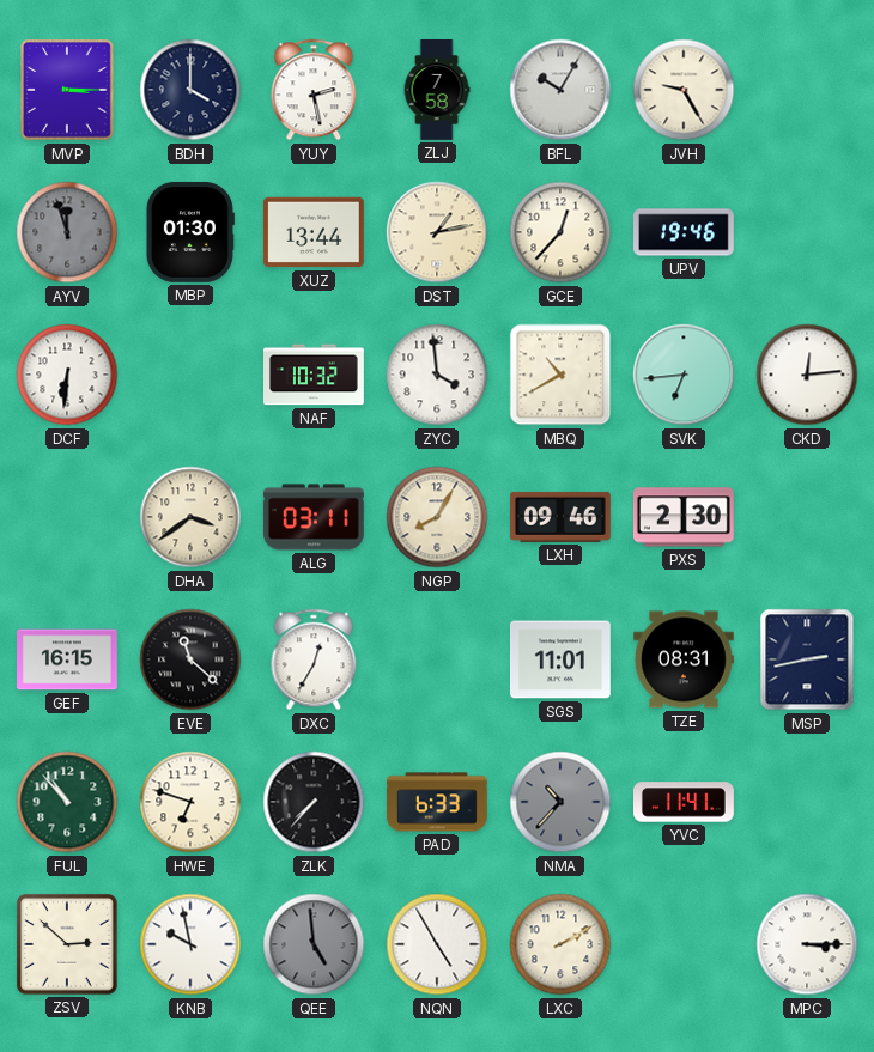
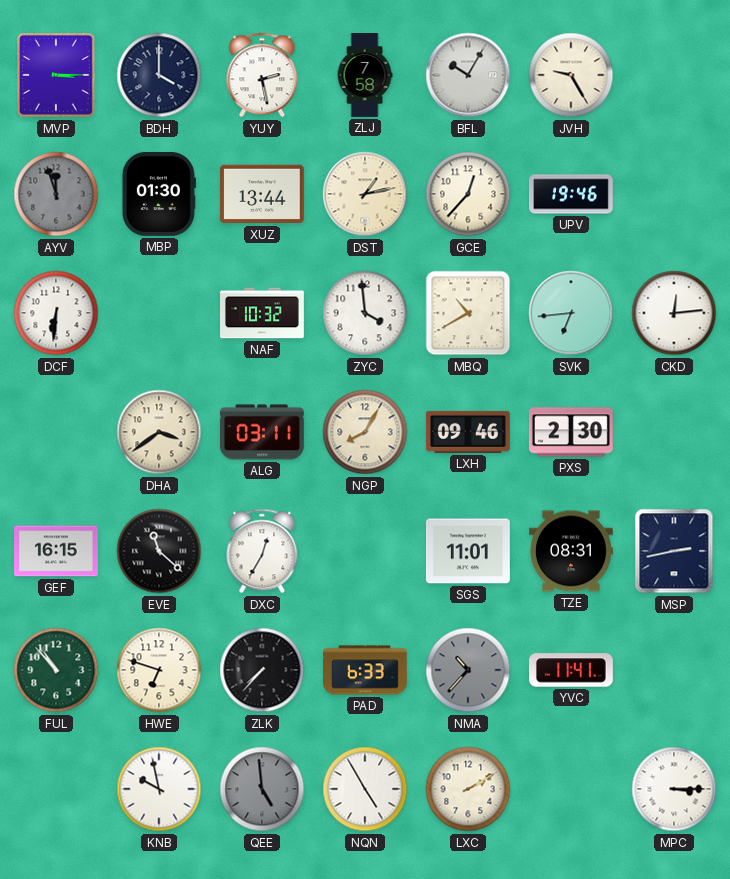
ZSV: 2:52 -> none (67, 944)
